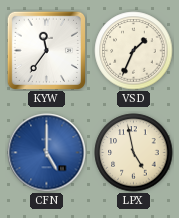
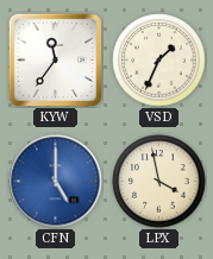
LPX: 4:58 -> 3:58 (159, 182)
